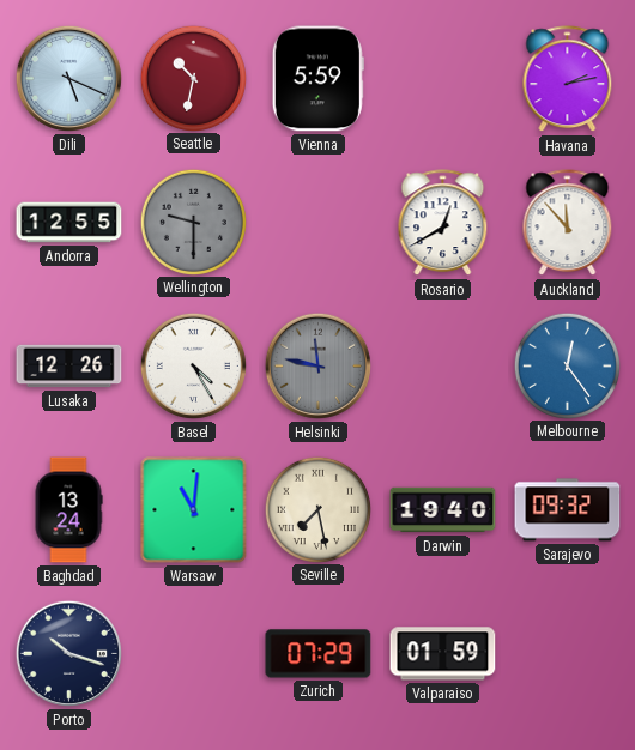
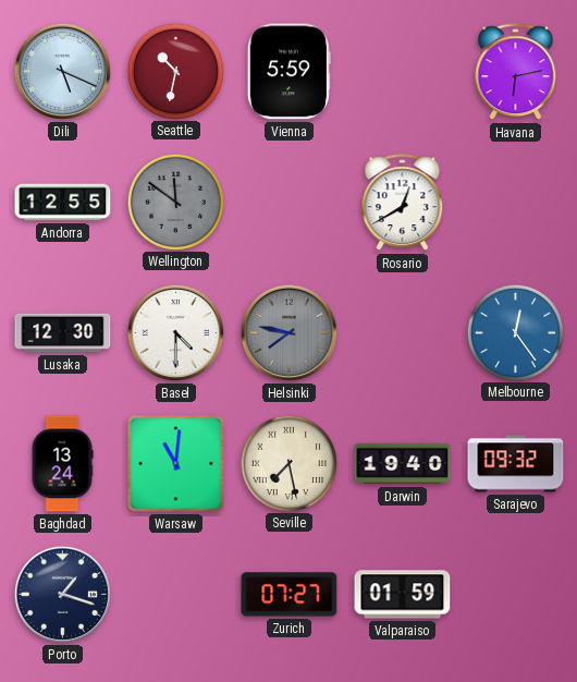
Havana: 2:13 -> 6:13 (516, 72)
Wellington: 9:30 -> 11:51 (175, 202)
Auckland: 11:53 -> none (568, 223)
Lusaka: 12:26 -> 12:30 (63, 333)
Basel: 4:25 -> 4:30 (175, 332)
Helsinki: 11:47 -> 7:47 (288, 332)
Porto: 10:18 -> 1:18 (62, 594)
Zurich: 07:29 -> 07:27 (290, 595)
